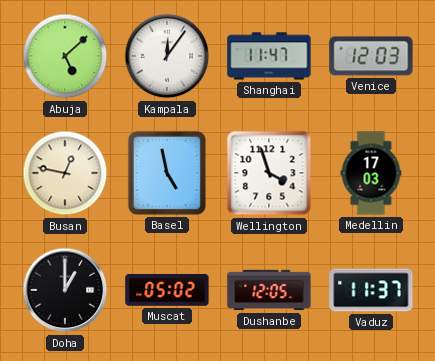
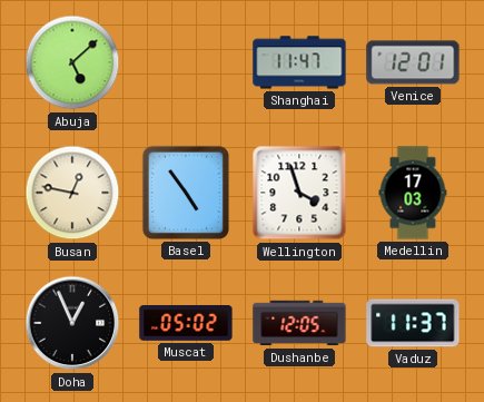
Kampala: 12:06 -> none (167, 56)
Venice: 12:03 -> 12:01 (413, 62)
Basel: 4:58 -> 4:54 (186, 193)
Doha: 1:00 -> 12:56 (72, 323)
